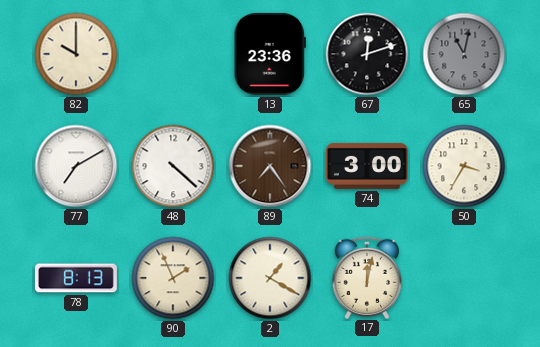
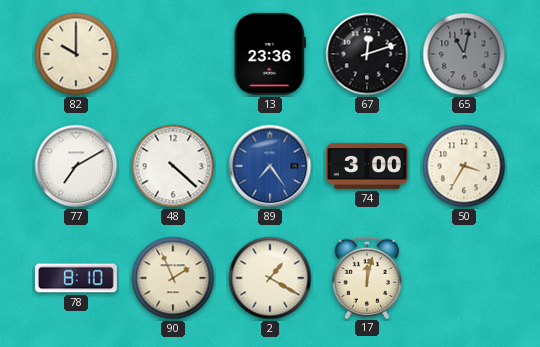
89 dial: brown -> blue (270, 166)
78: 8:13 -> 8:10 (76, 278)
